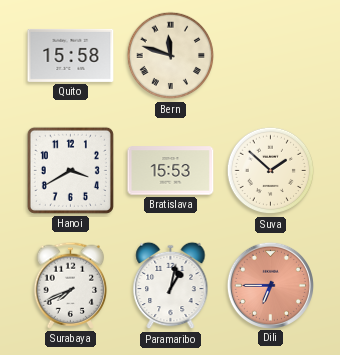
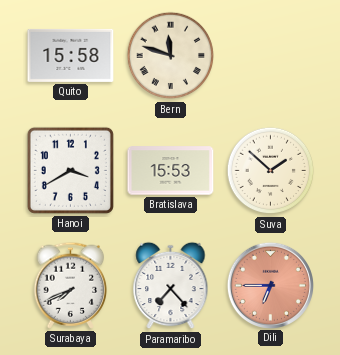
Paramaribo: 1:02 -> 7:23 (171, 286)
